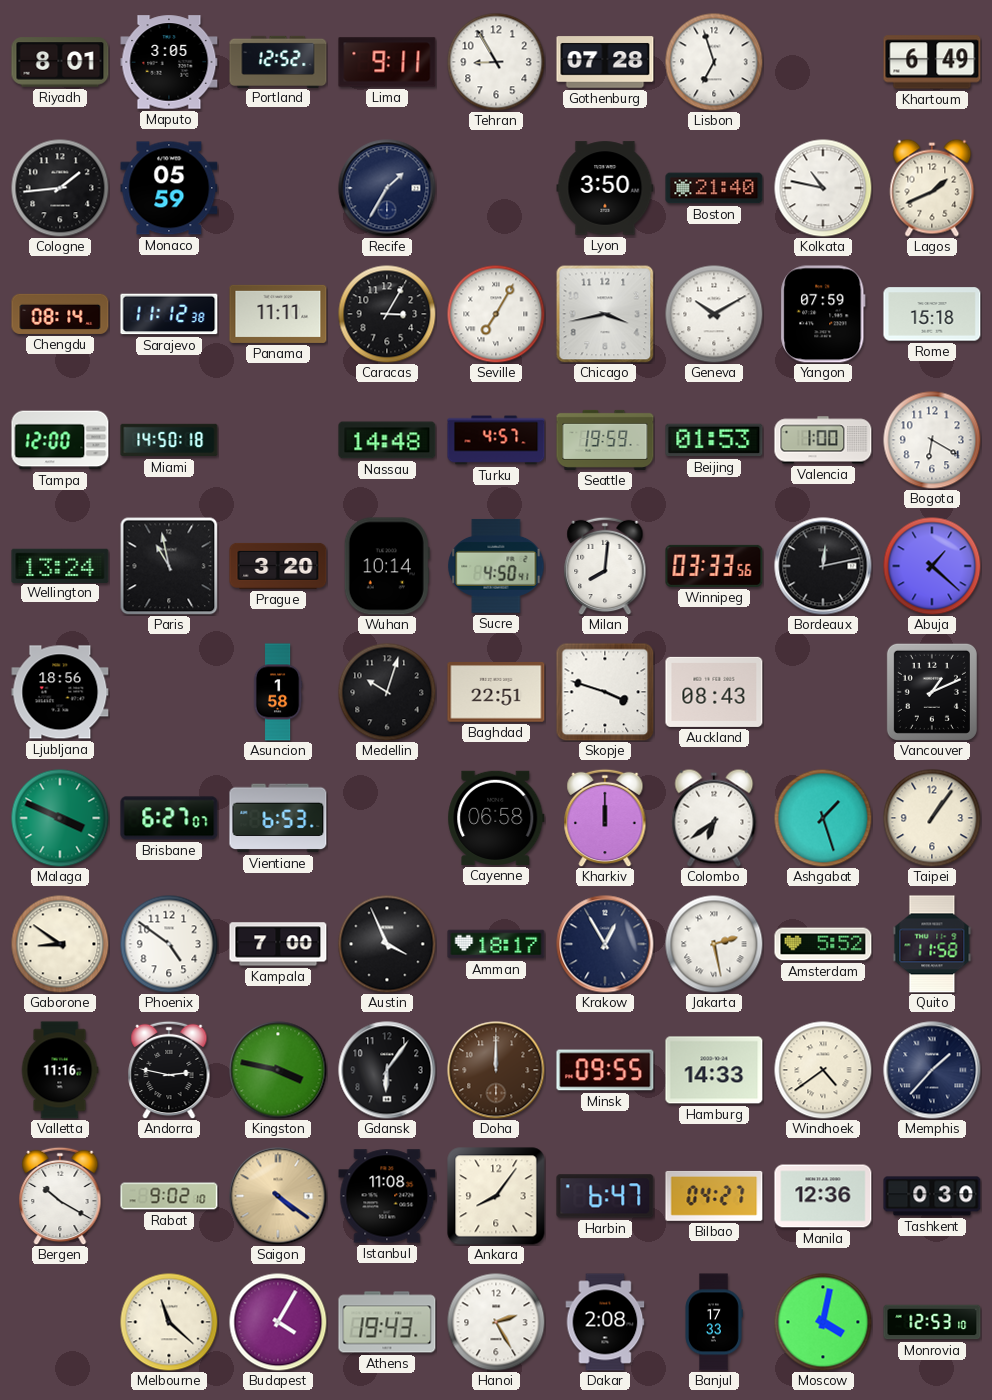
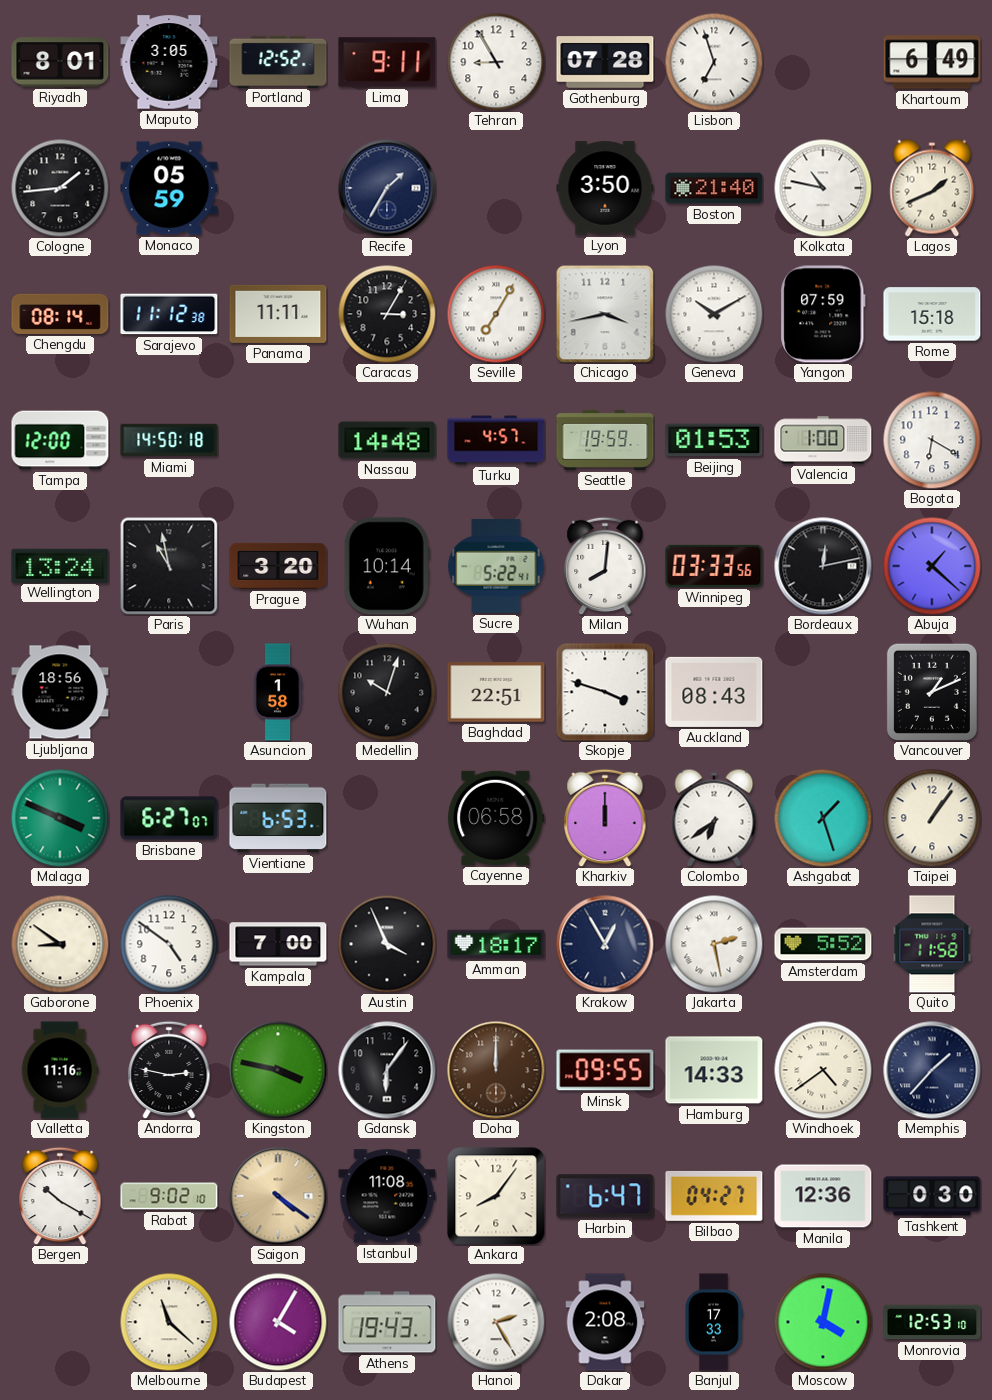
Sucre: 4:50 -> 5:22 (496, 566)
